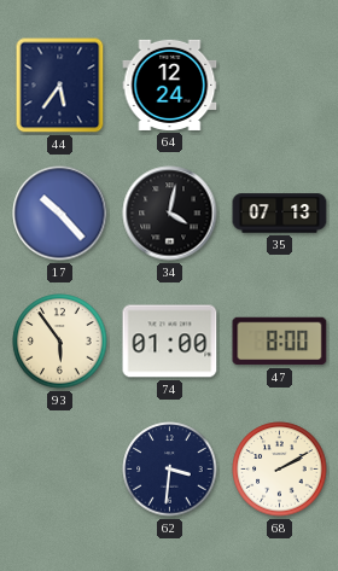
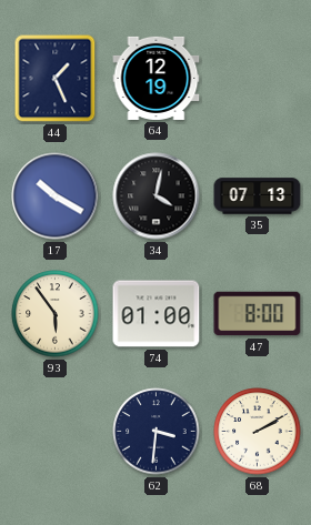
44: 5:36 -> 1:26 (56, 79)
64: 12:24 -> 12:19 (157, 78)
17: 10:23 -> 10:20 (56, 196)
